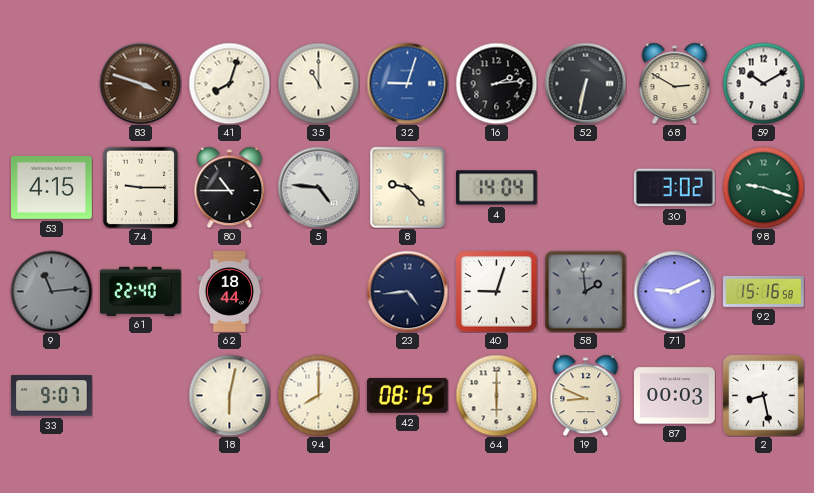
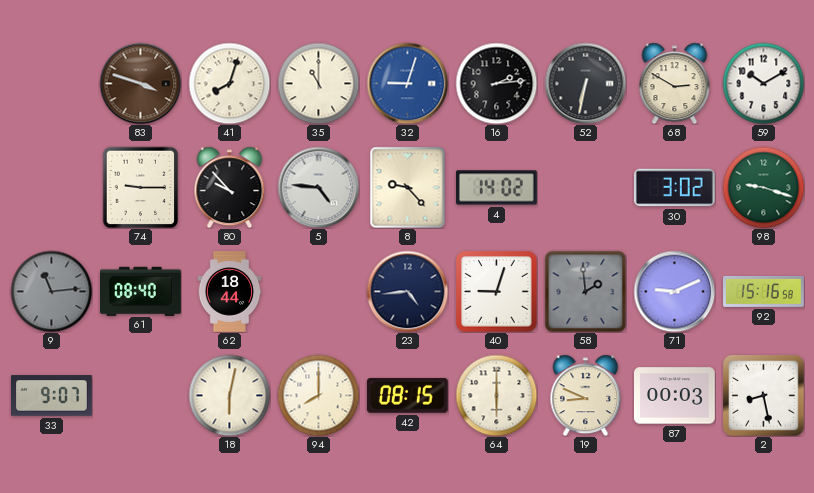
53: 4:15 -> none (52, 188)
80: 10:45 -> 9:53 (230, 187)
4: 14:04 -> 14:02 (497, 188)
61: 22:40 -> 08:40 (141, 291)
